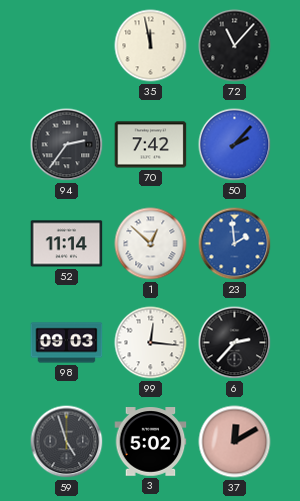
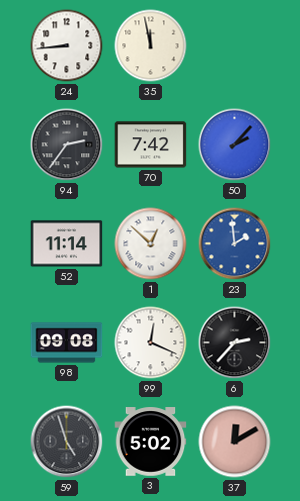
24: none -> 8:44 (67, 46)
72: 11:07 -> none (235, 46)
98: 09:03 -> 09:08 (67, 343)
99: 12:16 -> 12:19 (151, 343)
